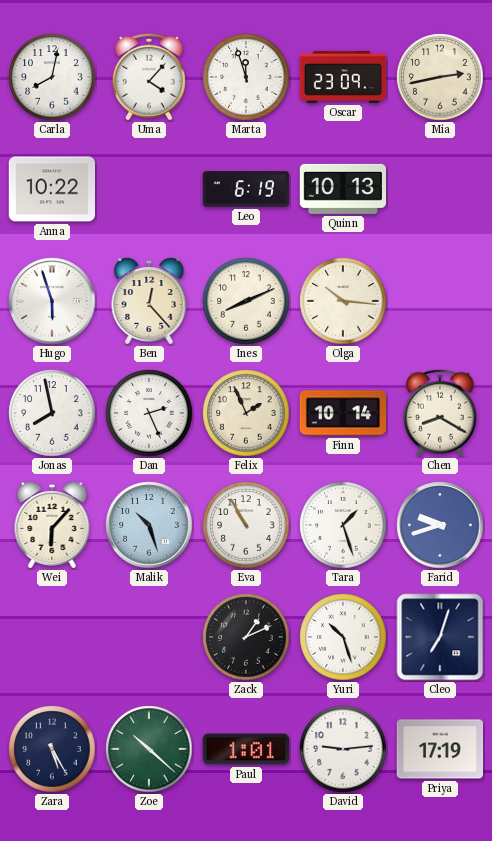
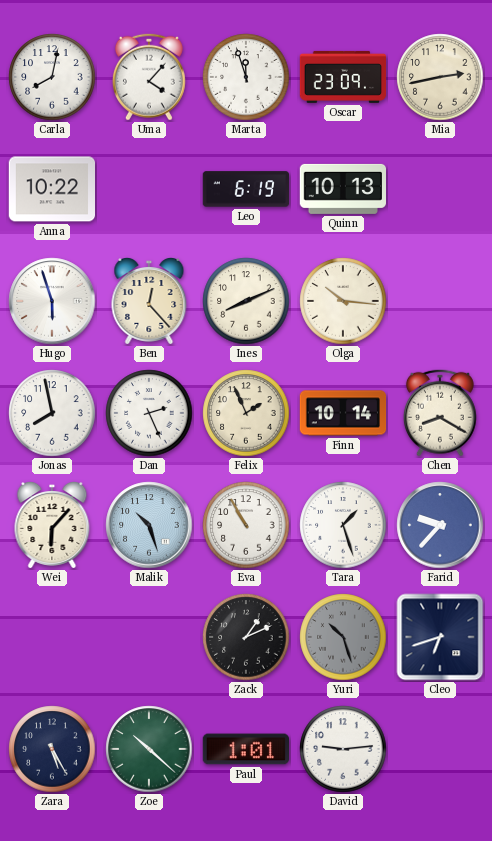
Farid: 9:42 -> 9:37 (440, 525)
Yuri dial: white -> grey (343, 637)
Cleo: 7:03 -> 6:42 (440, 637)
Priya: 17:19 -> none (440, 749)
